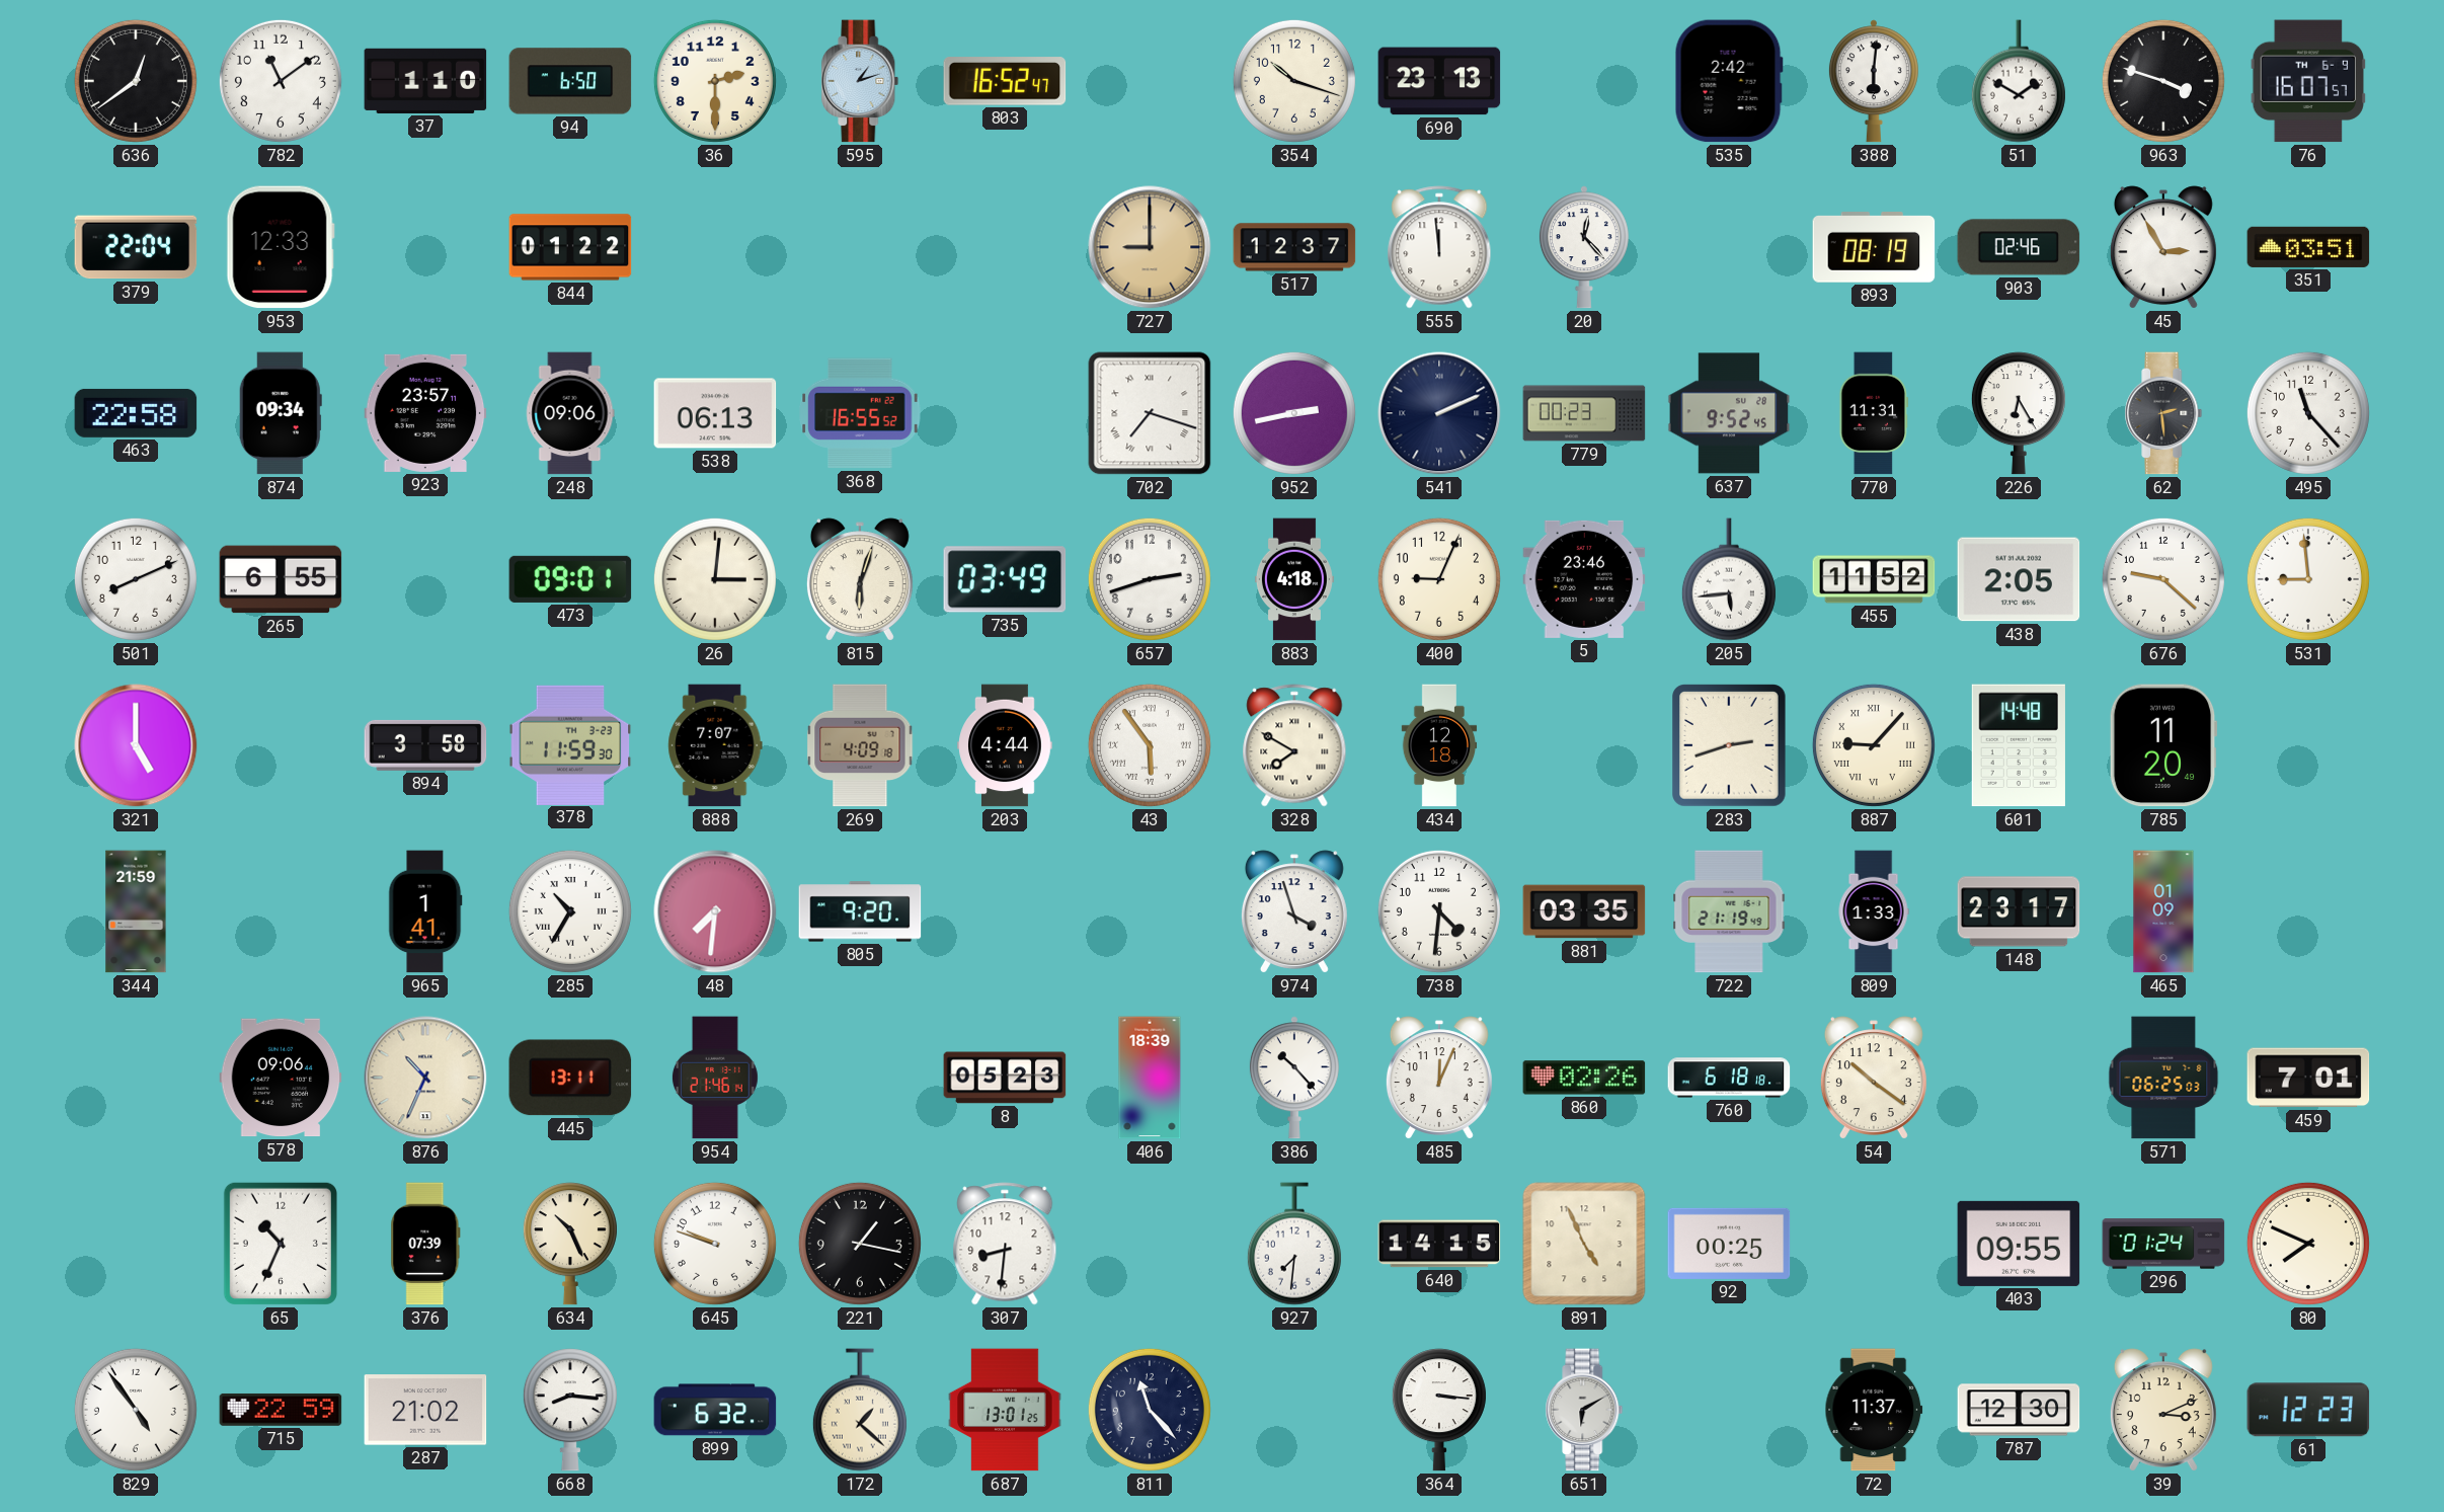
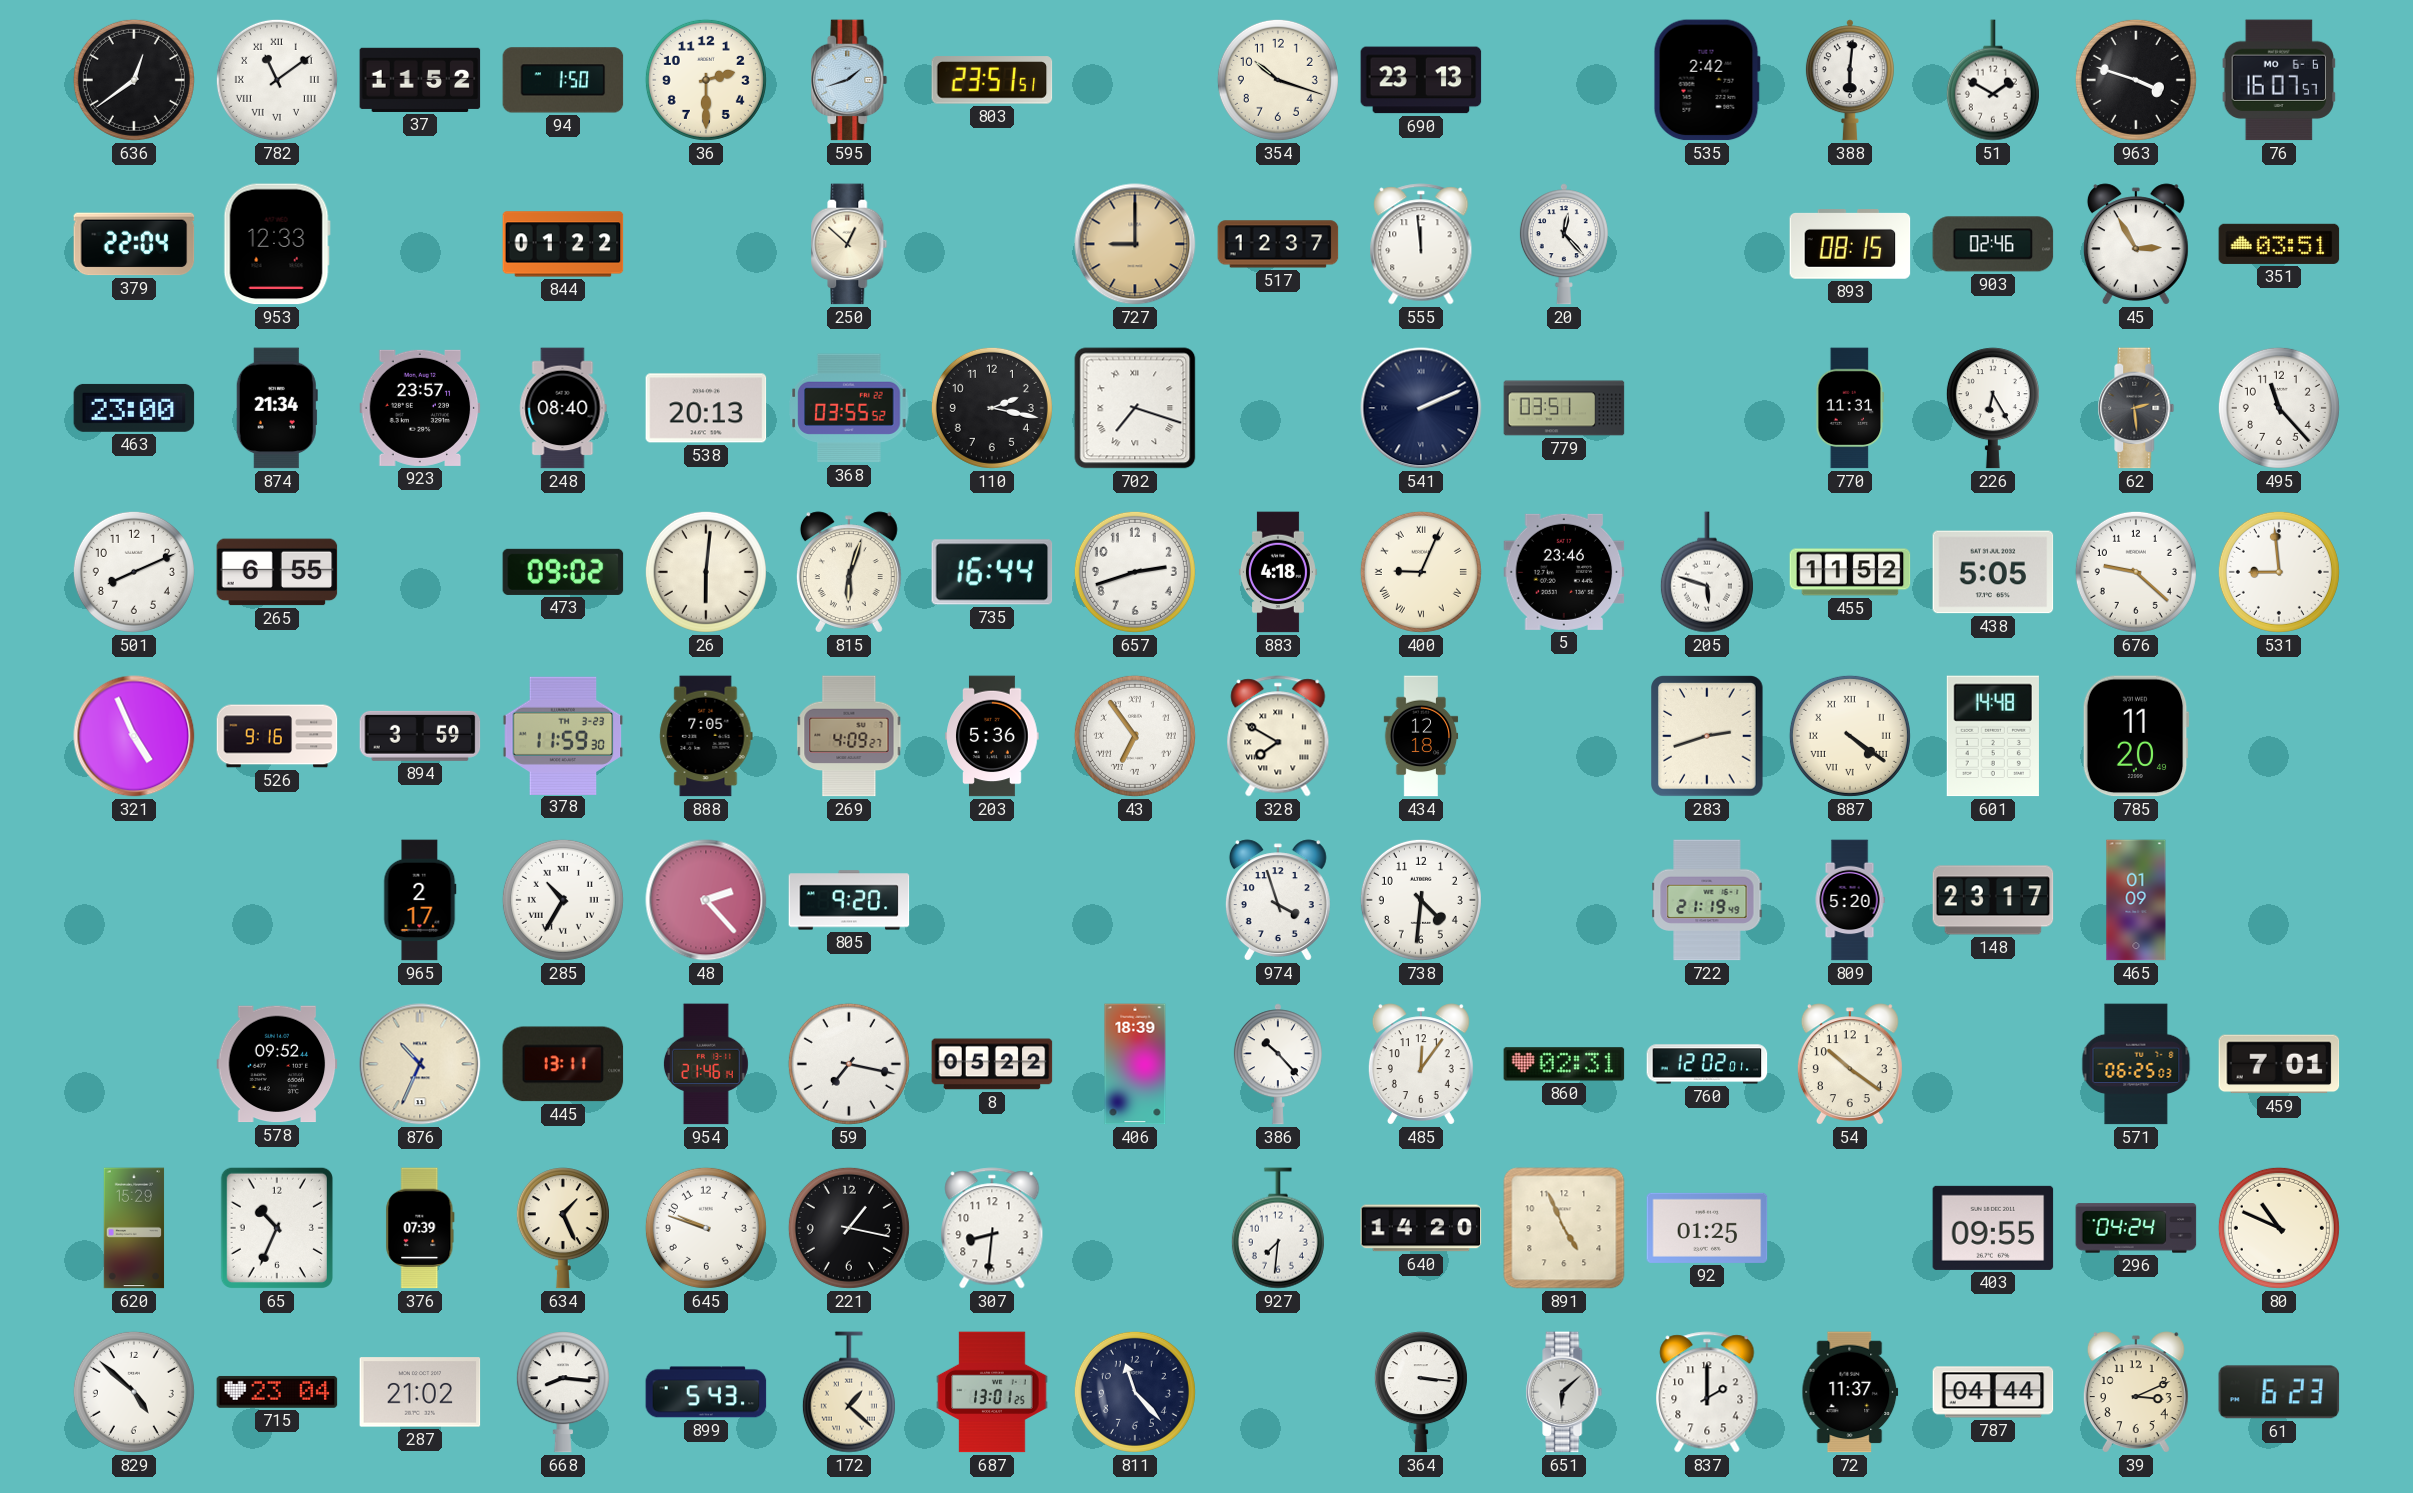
782 numerals: Arabic -> Roman (277, 80)
37: 1:10 -> 11:52 (420, 80)
94: 6:50 -> 1:50 (563, 80)
595: 1:12 -> 1:42 (849, 80)
803: 16:52 -> 23:51 (992, 80)
76 date: TH 6-9 -> MO 6-6 (2279, 80)
250: none -> 12:52 (849, 244)
893: 08:19 -> 08:15 (1850, 244)
463: 22:58 -> 23:00 (134, 408)
874: 09:34 -> 21:34 (277, 408)
248: 09:06 -> 08:40 (563, 408)
538: 06:13 -> 20:13 (706, 408)
368: 16:55 -> 03:55 (849, 408)
110: none -> 2:17 (992, 408)
952: 2:43 -> none (1294, 413)
779: 00:23 -> 03:51 (1564, 408)
637: 9:52 -> none (1729, 413)
473: 09:01 -> 09:02 (563, 572)
26: 3:01 -> 6:01 (706, 572)
735: 03:49 -> 16:44 (992, 572)
400 numerals: Arabic -> Roman (1421, 572)
205: 5:44 -> 5:48 (1707, 572)
438: 2:05 -> 5:05 (1993, 572)
321: 5:00 -> 4:56 (134, 736)
526: none -> 9:16 (277, 736)
894: 3:58 -> 3:59 (420, 736)
888: 7:07 -> 7:05 (706, 736)
269: 4:09:18 -> 4:09:27 (849, 736)
203: 4:44 -> 5:36 (992, 736)
43: 5:54 -> 6:54 (1135, 736)
887: 9:07 -> 4:21 (1850, 736)
344: 21:59 -> none (136, 911)
965: 1:41 -> 2:17 (420, 900)
48: 7:31 -> 2:23 (706, 900)
881: 03:35 -> none (1584, 911)
809: 1:33 -> 5:20 (1850, 900)
578: 09:06 -> 09:52 (277, 1064)
59: none -> 7:17 (849, 1064)
8: 05:23 -> 05:22 (992, 1064)
485: 12:04 -> 12:06 (1421, 1064)
860: 02:26 -> 02:31 (1564, 1064)
760: 6:18 -> 12:02 (1707, 1064)
620: none -> 15:29 (134, 1228)
634: 10:26 -> 1:26 (563, 1228)
640: 14:15 -> 14:20 (1421, 1228)
92: 00:25 -> 01:25 (1707, 1228)
296: 01:24 -> 04:24 (2136, 1228)
80: 7:49 -> 10:49 (2279, 1228)
829: 4:54 -> 4:52 (134, 1392)
715: 22:59 -> 23:04 (277, 1392)
899: 6:32 -> 5:43 (706, 1392)
651: 6:10 -> 6:08 (1564, 1392)
837: none -> 2:00 (1707, 1392)
787: 12:30 -> 04:44 (1993, 1392)
61: 12:23 -> 6:23 (2279, 1392)
